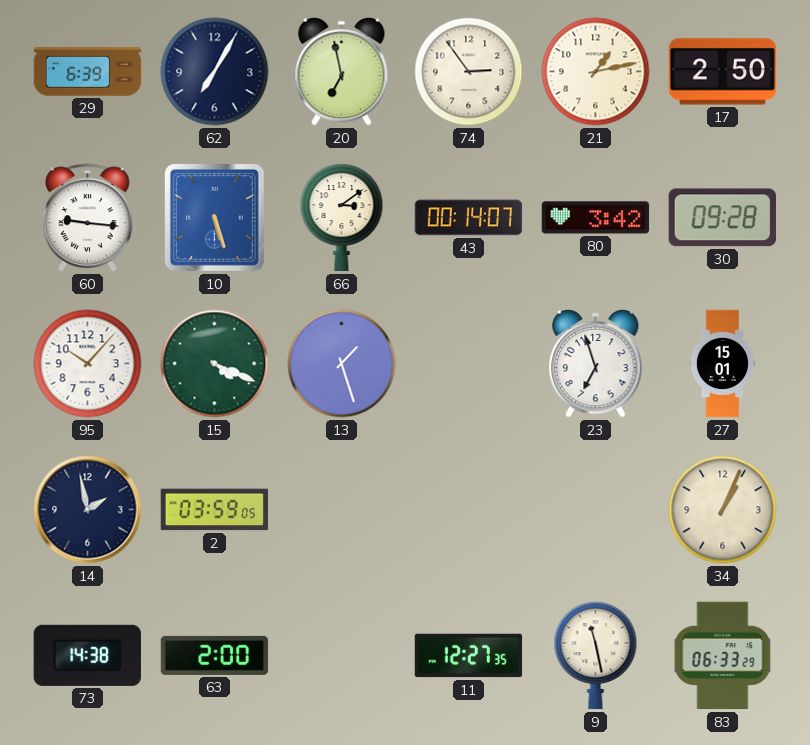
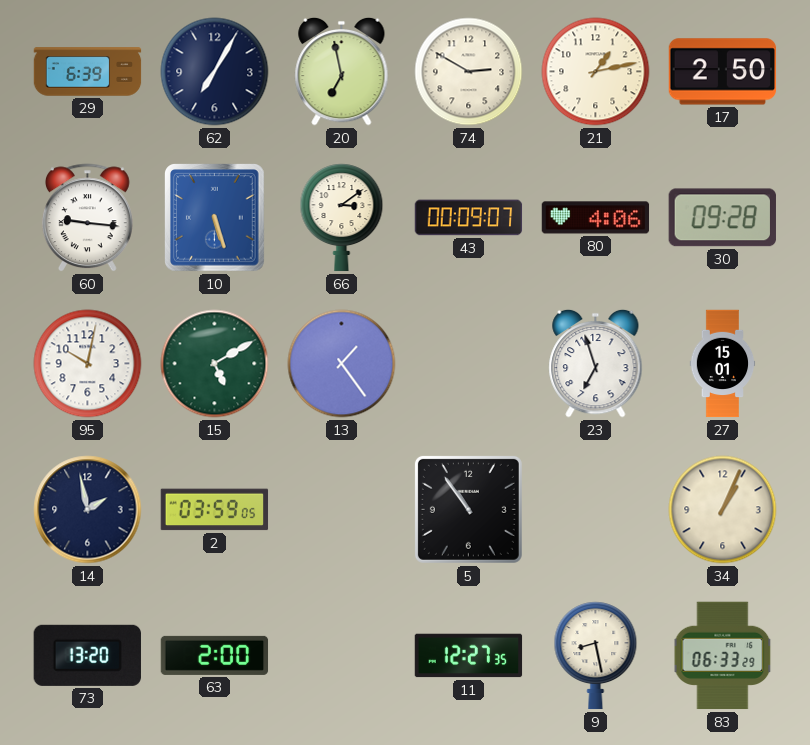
74: 2:54 -> 2:50 (469, 72)
43: 00:14 -> 00:09 (469, 218)
80: 3:42 -> 4:06 (596, 218)
95: 10:07 -> 10:02 (88, 364)
15: 4:19 -> 5:10 (215, 364)
13: 1:27 -> 1:24 (342, 364)
5: none -> 10:54 (468, 509)
73: 14:38 -> 13:20 (87, 655)
9: 11:28 -> 8:28 (596, 656)
